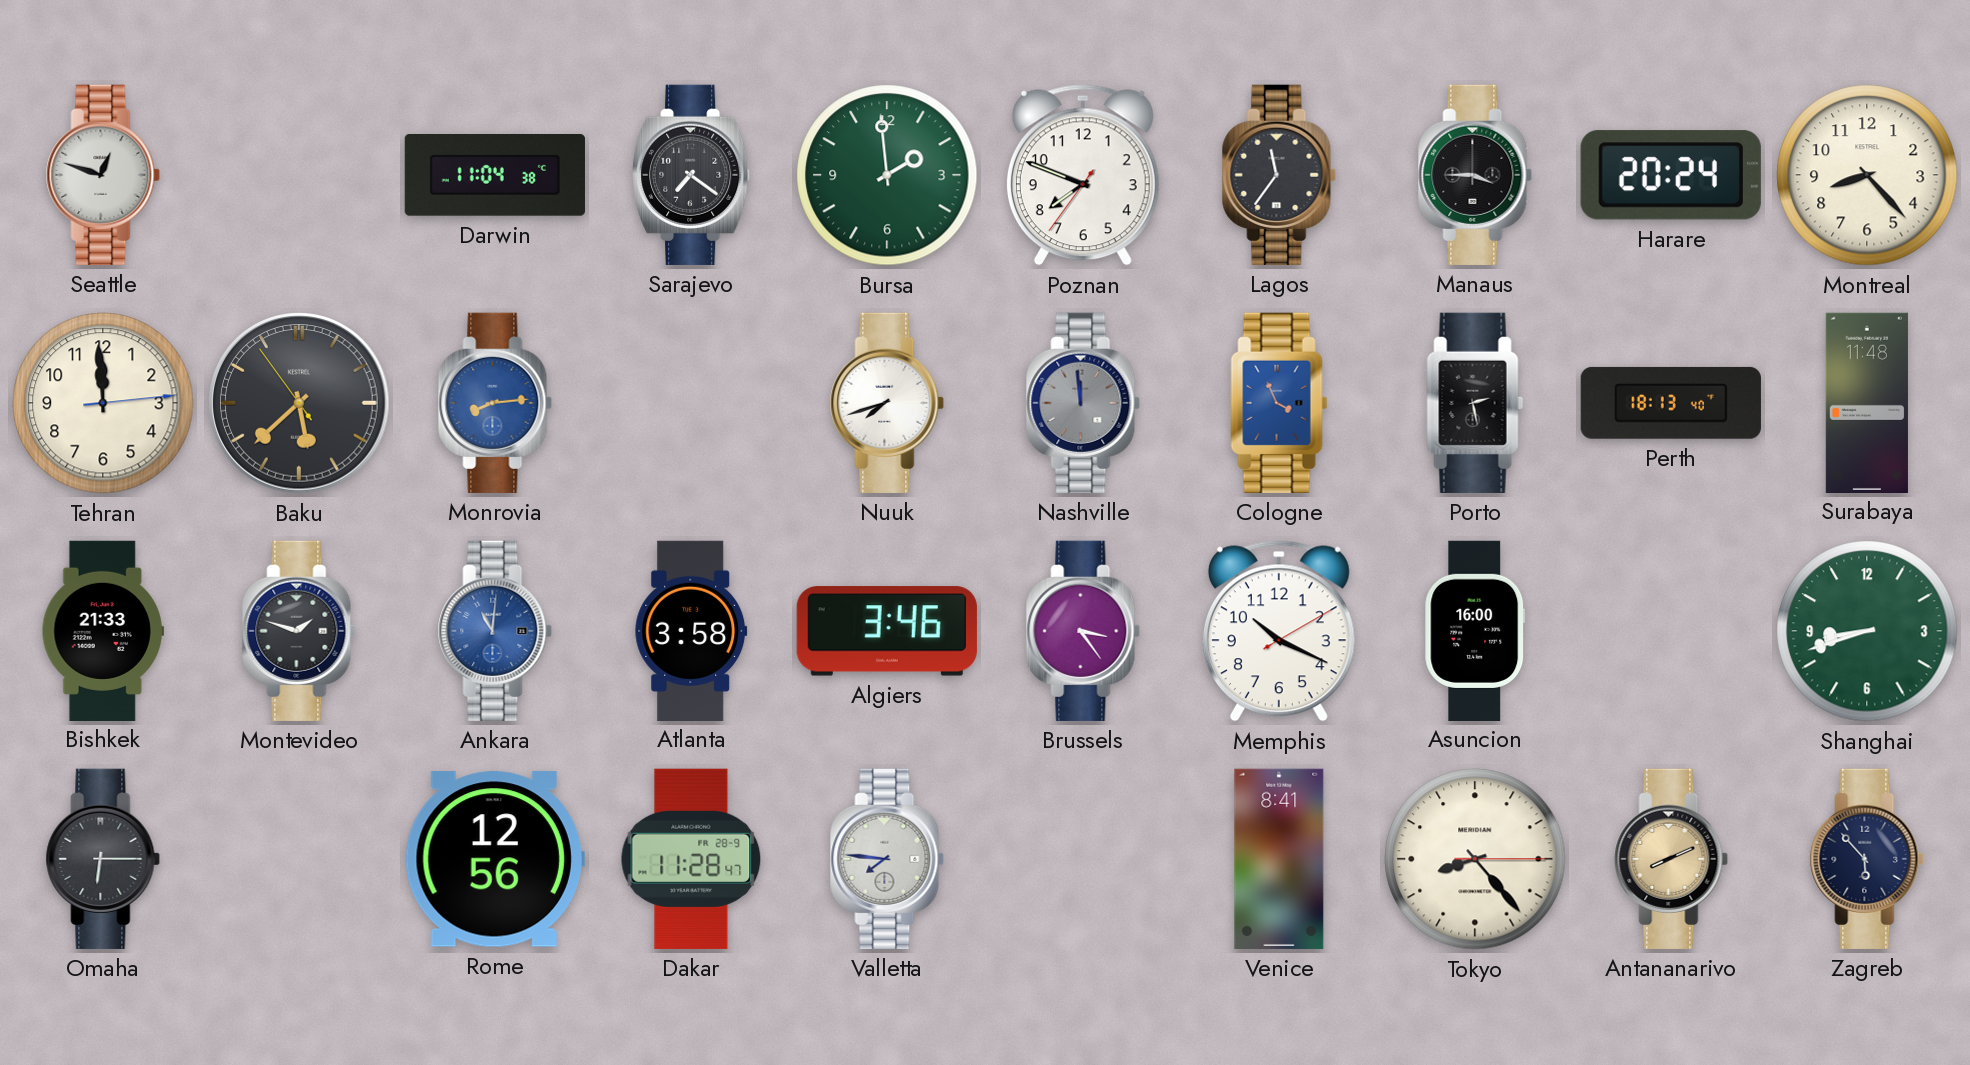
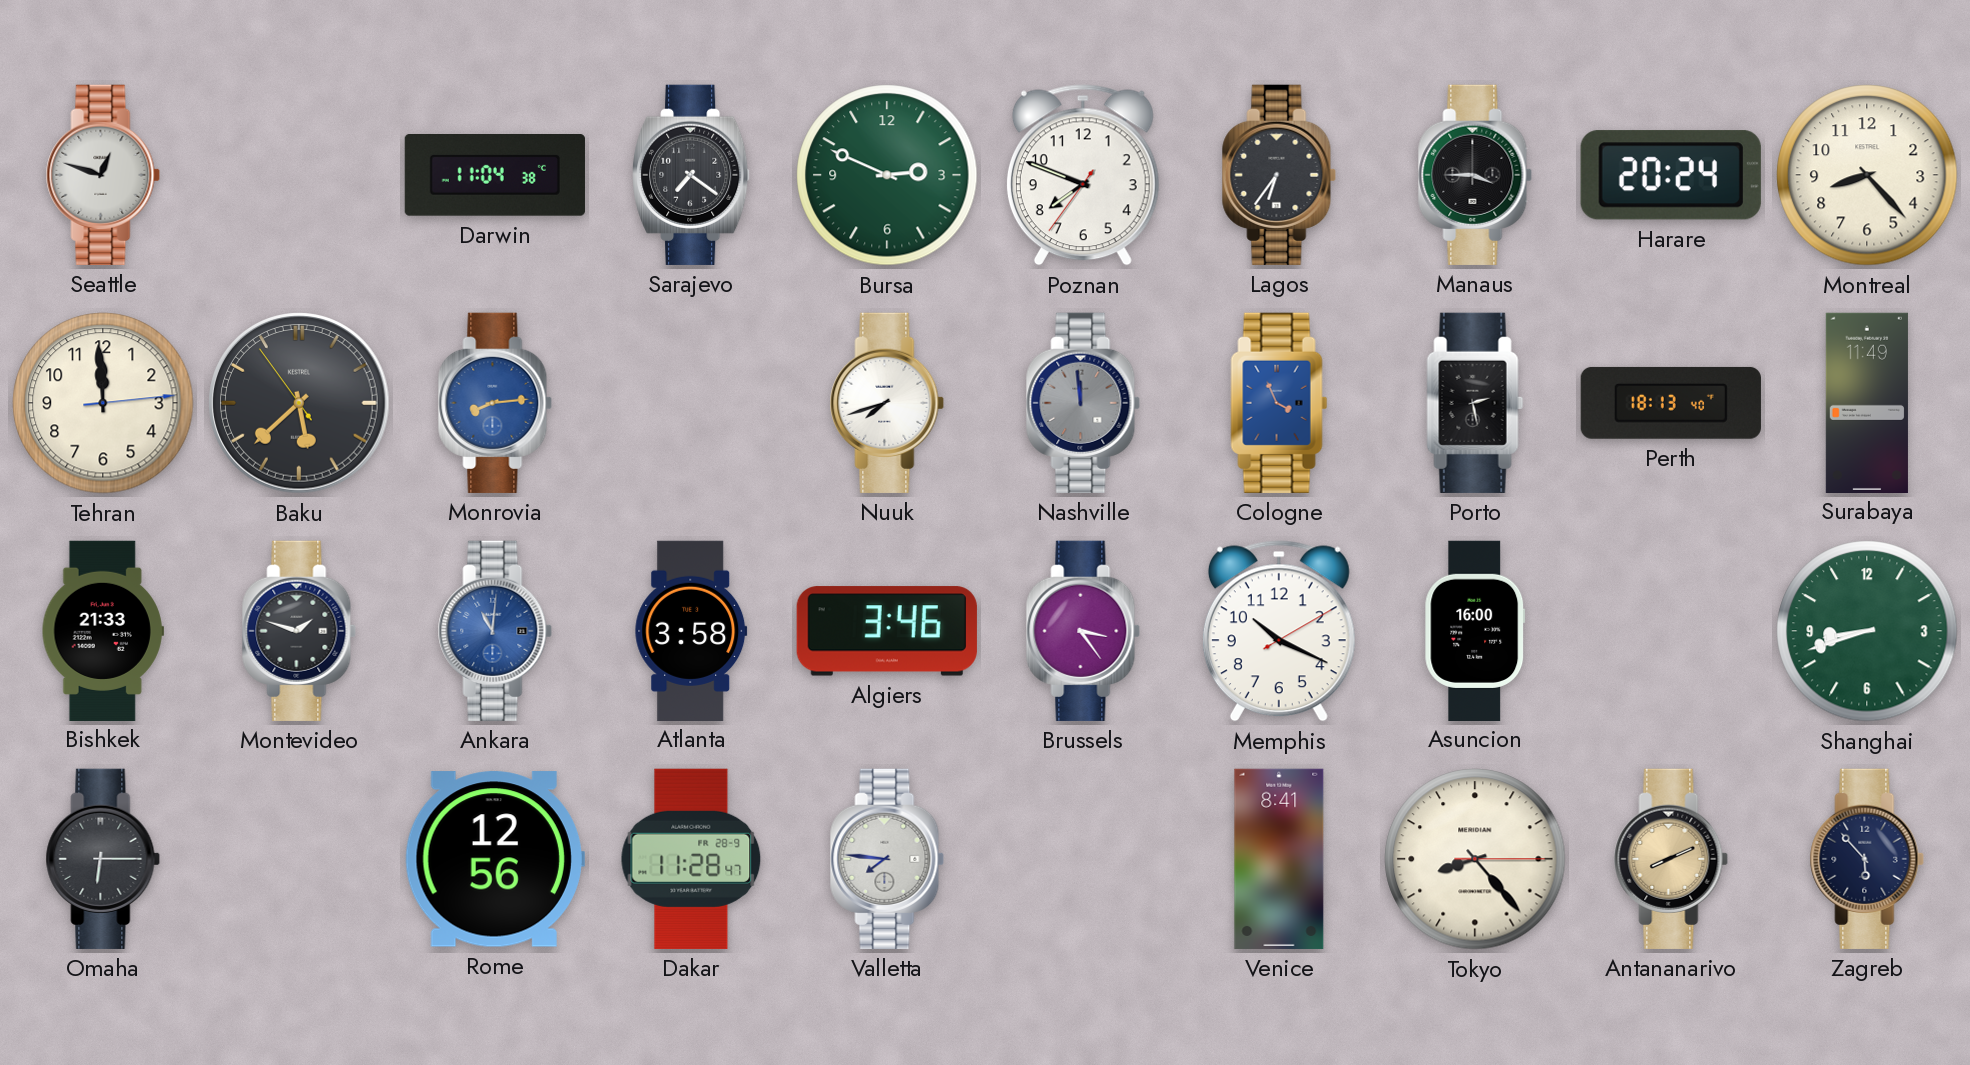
Bursa: 1:59 -> 2:49 (887, 175)
Lagos: 11:36 -> 6:36 (1279, 175)
Surabaya: 11:48 -> 11:49 (1867, 402)
